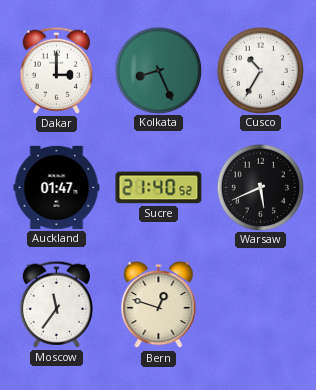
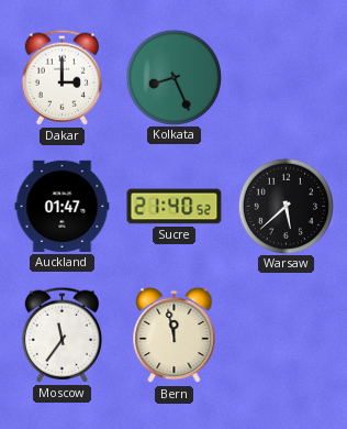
Cusco: 10:35 -> none (260, 70)
Warsaw: 5:41 -> 5:38 (286, 206)
Bern: 12:48 -> 11:58 (175, 335)
